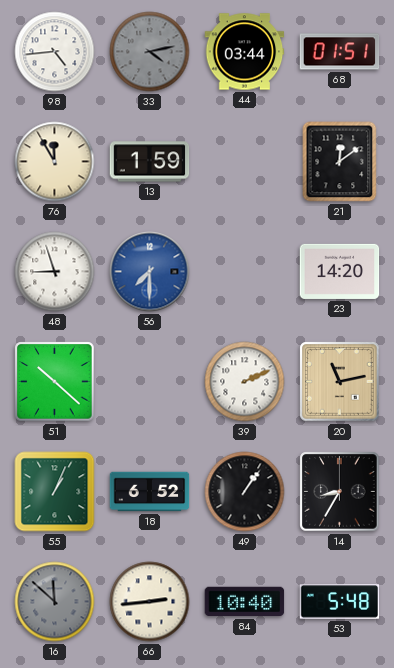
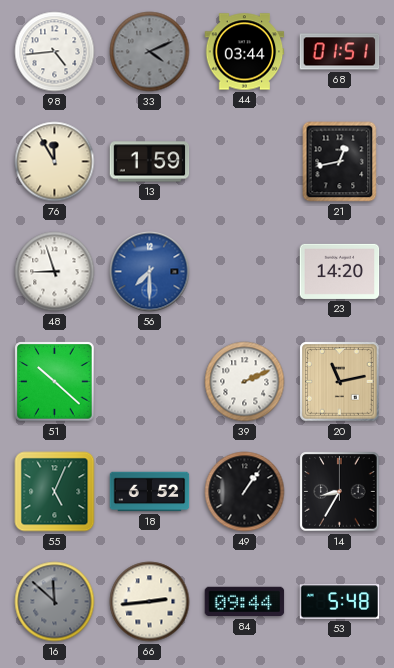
33: 4:13 -> 4:11 (150, 52)
21: 12:09 -> 12:43 (340, 162)
55: 1:04 -> 5:04 (55, 492)
84: 10:40 -> 09:44 (245, 602)
